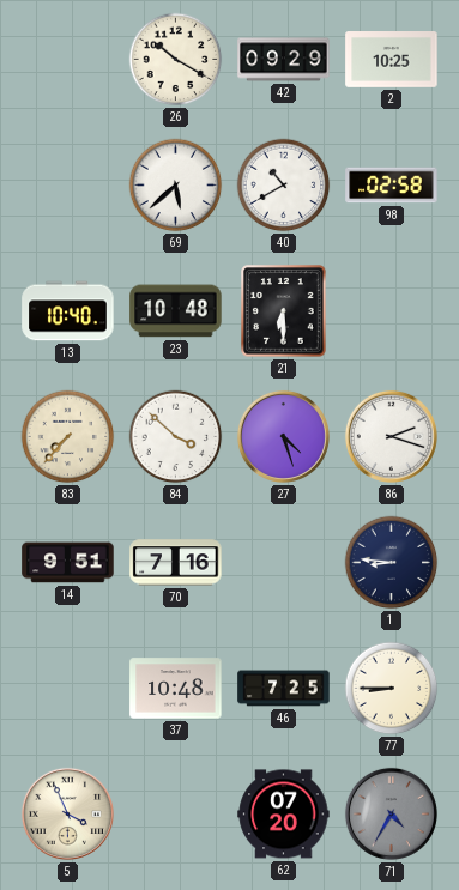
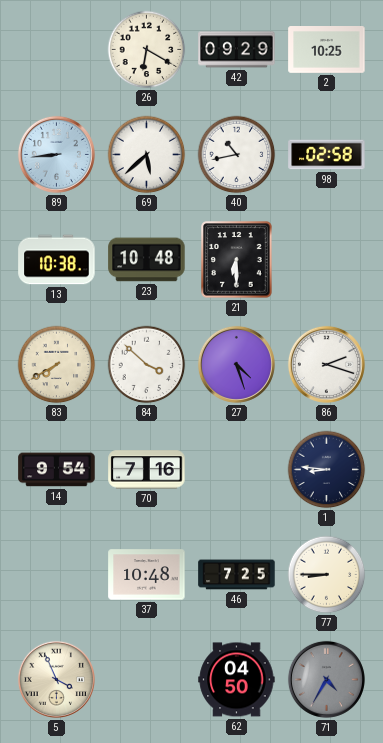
26: 10:20 -> 6:20 (147, 50)
89: none -> 8:44 (56, 154)
40: 10:40 -> 10:43 (237, 155)
13: 10:40 -> 10:38 (57, 260)
83: 7:37 -> 7:40 (57, 365)
14: 9:51 -> 9:54 (57, 470)
62: 07:20 -> 04:50 (237, 680)
